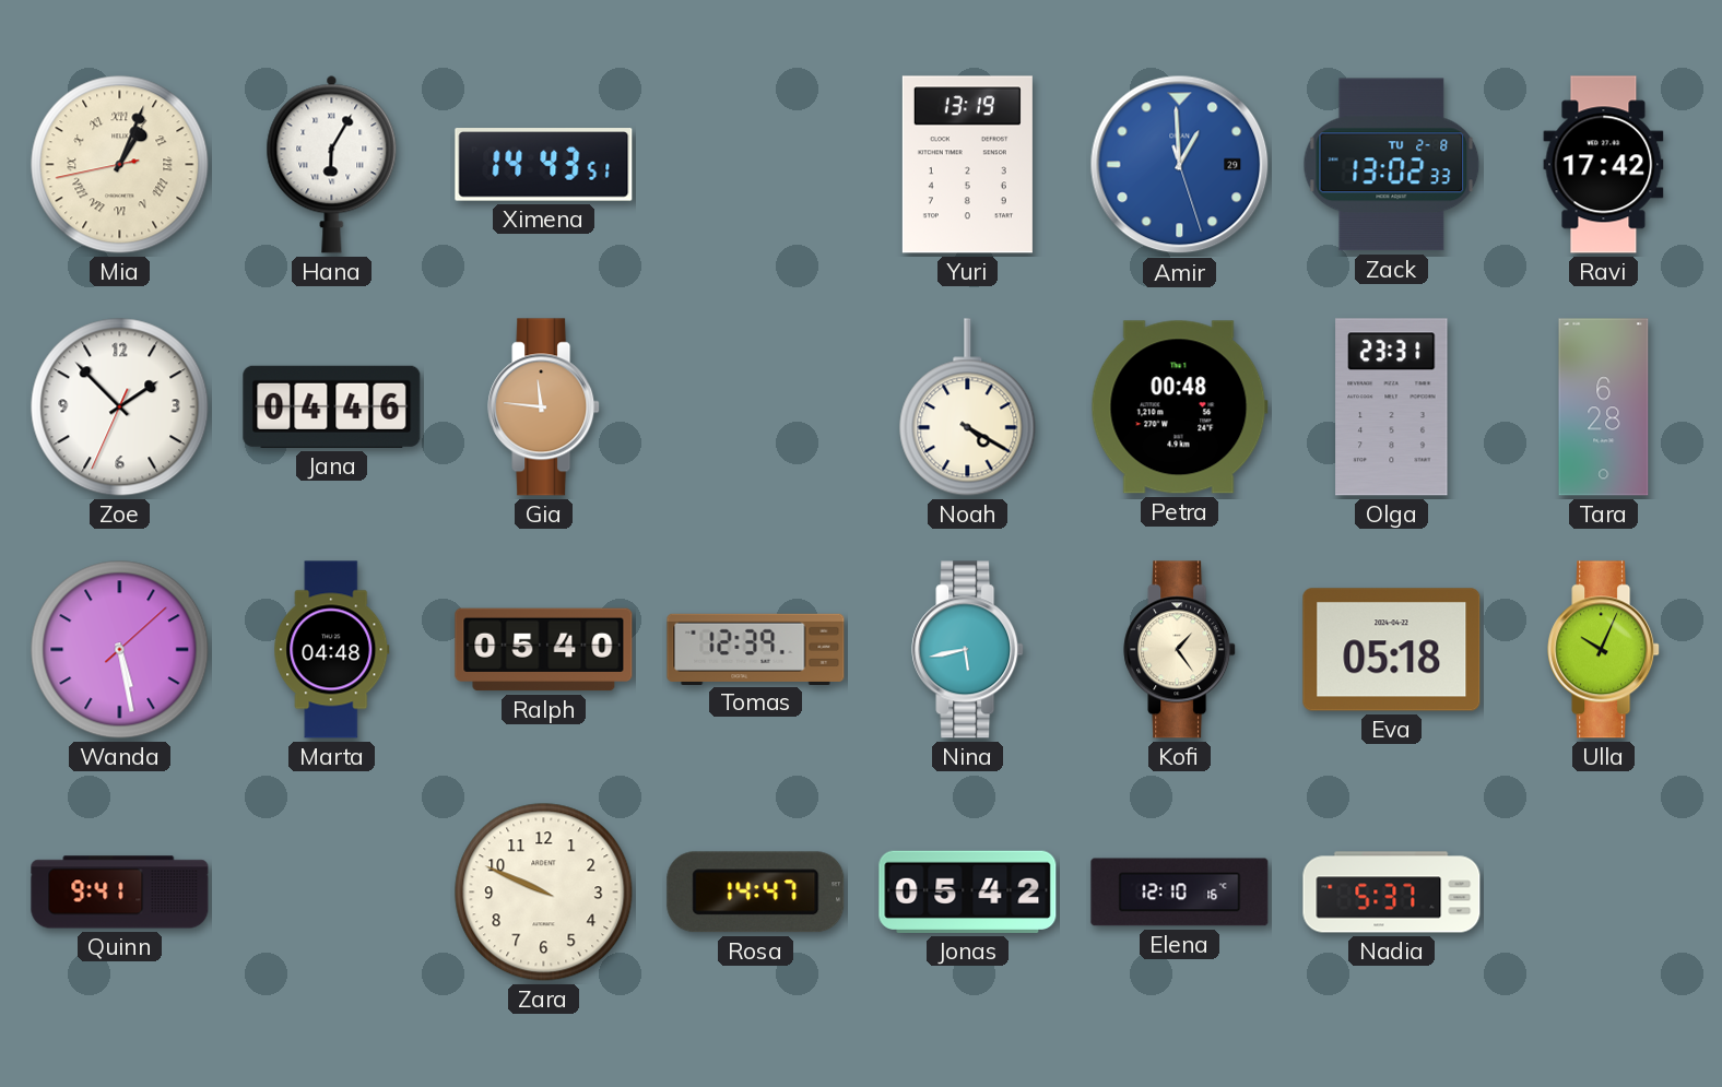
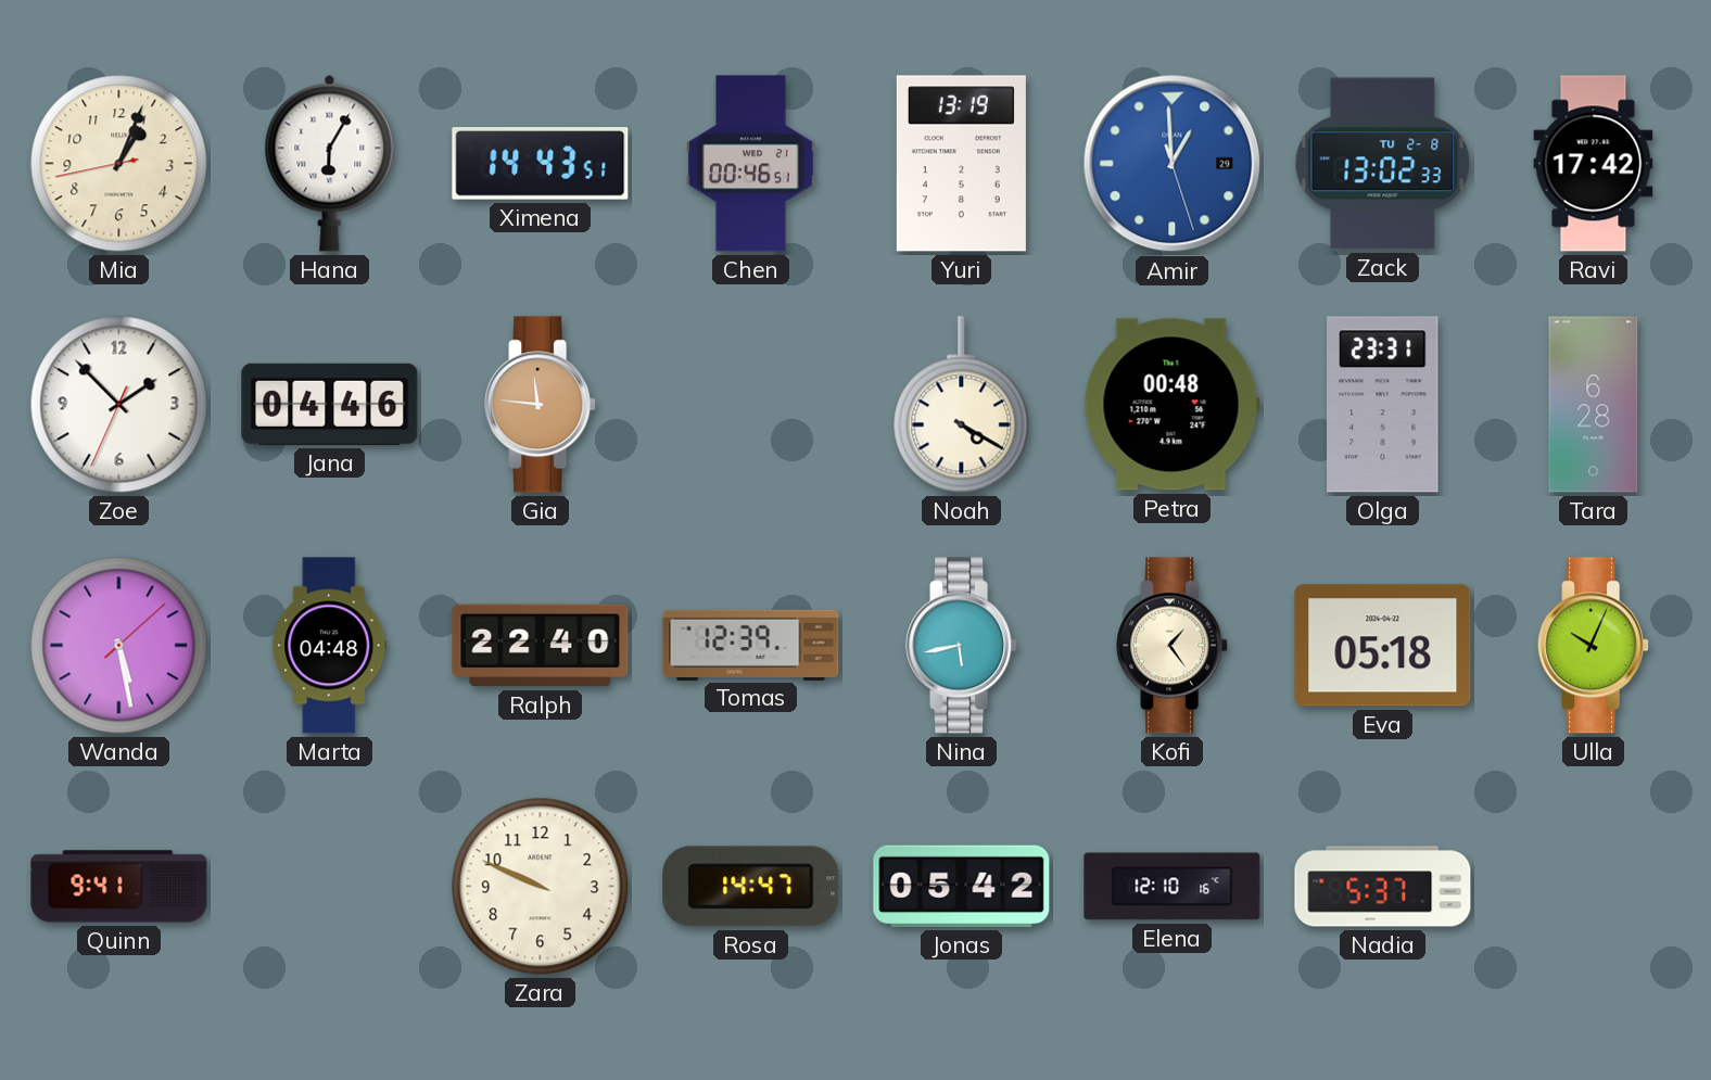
Mia numerals: Roman -> Arabic (119, 164)
Chen: none -> 00:46 (750, 164)
Ralph: 05:40 -> 22:40 (541, 646)
